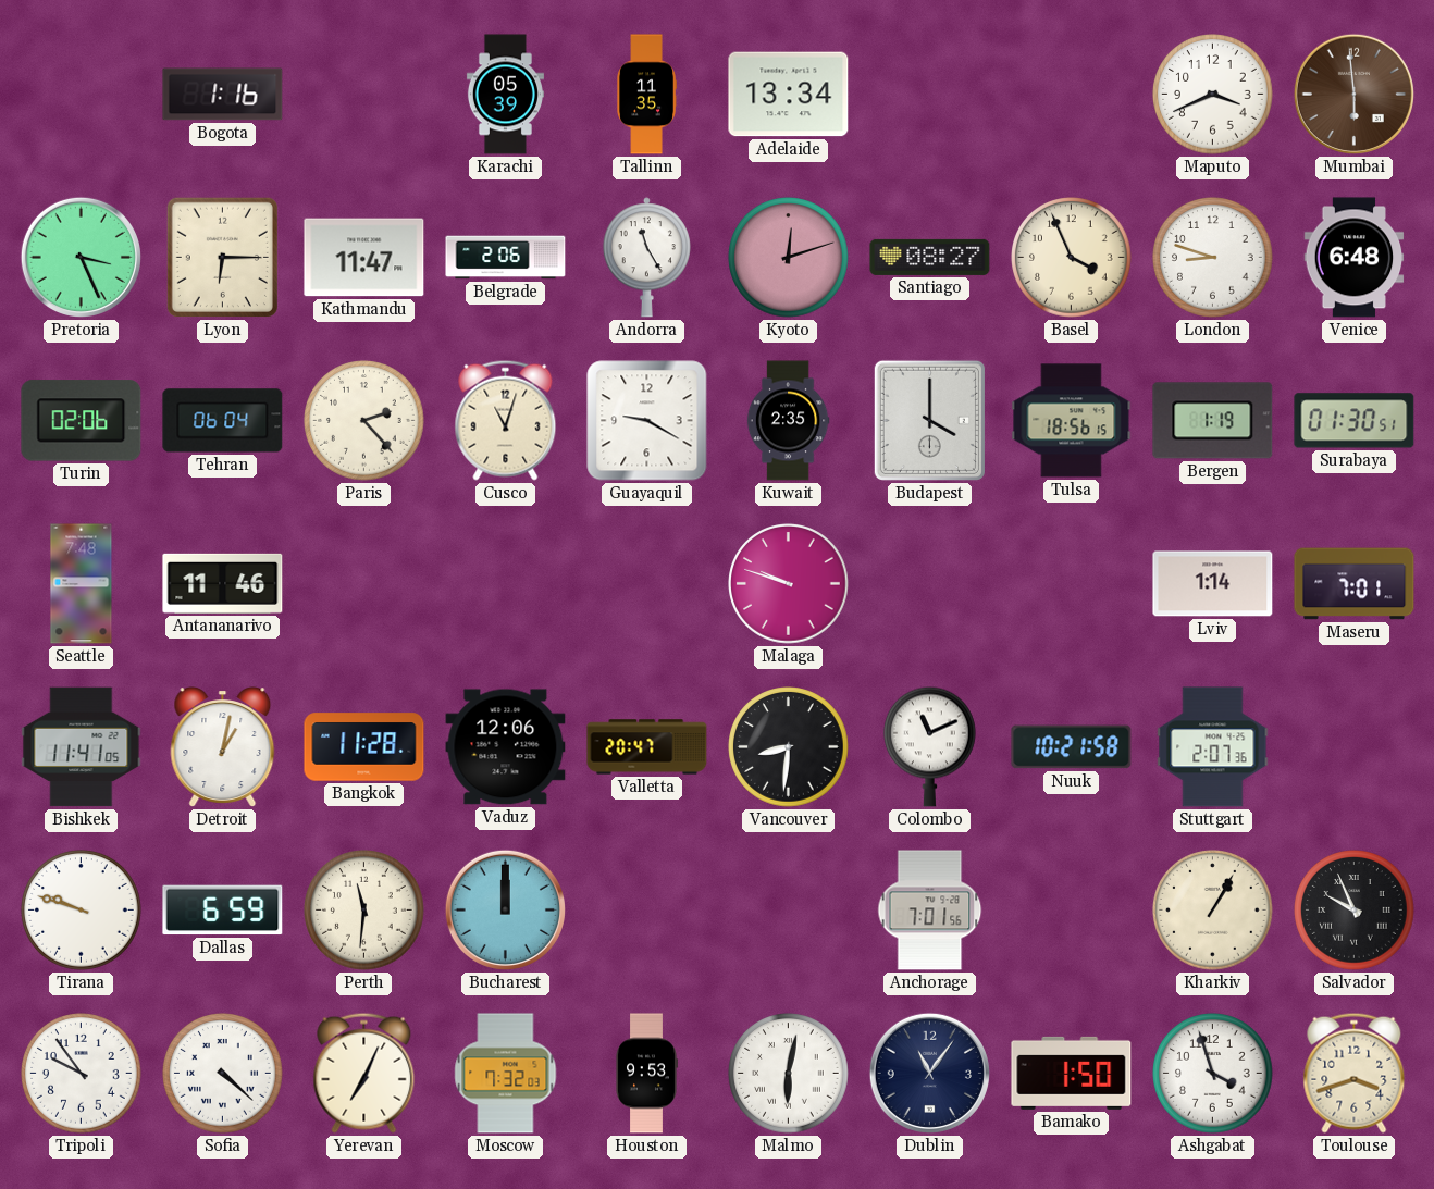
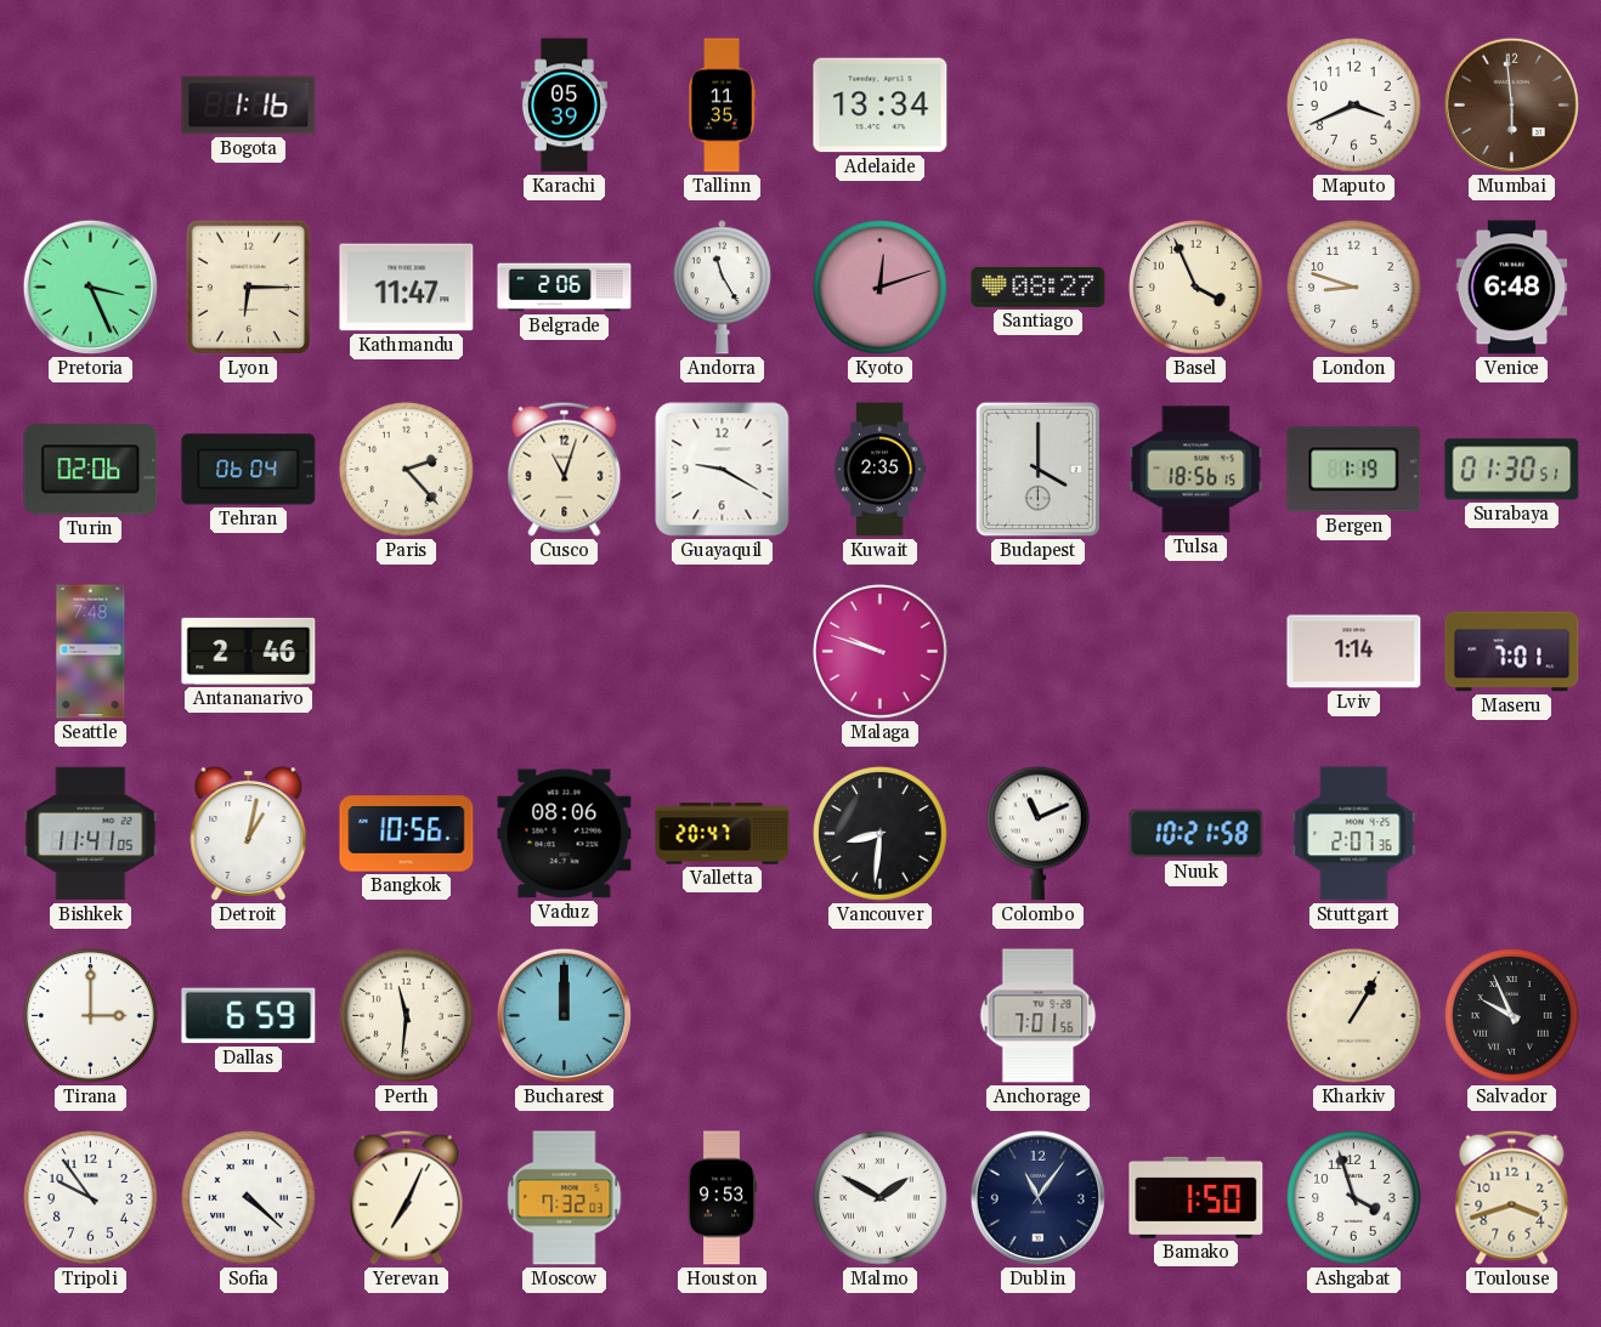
Antananarivo: 11:46 -> 2:46 (249, 651)
Bangkok: 11:28 -> 10:56 (407, 834)
Vaduz: 12:06 -> 08:06 (565, 834)
Tirana: 9:48 -> 3:00 (91, 1016)
Malmo: 6:02 -> 1:50 (881, 1198)
